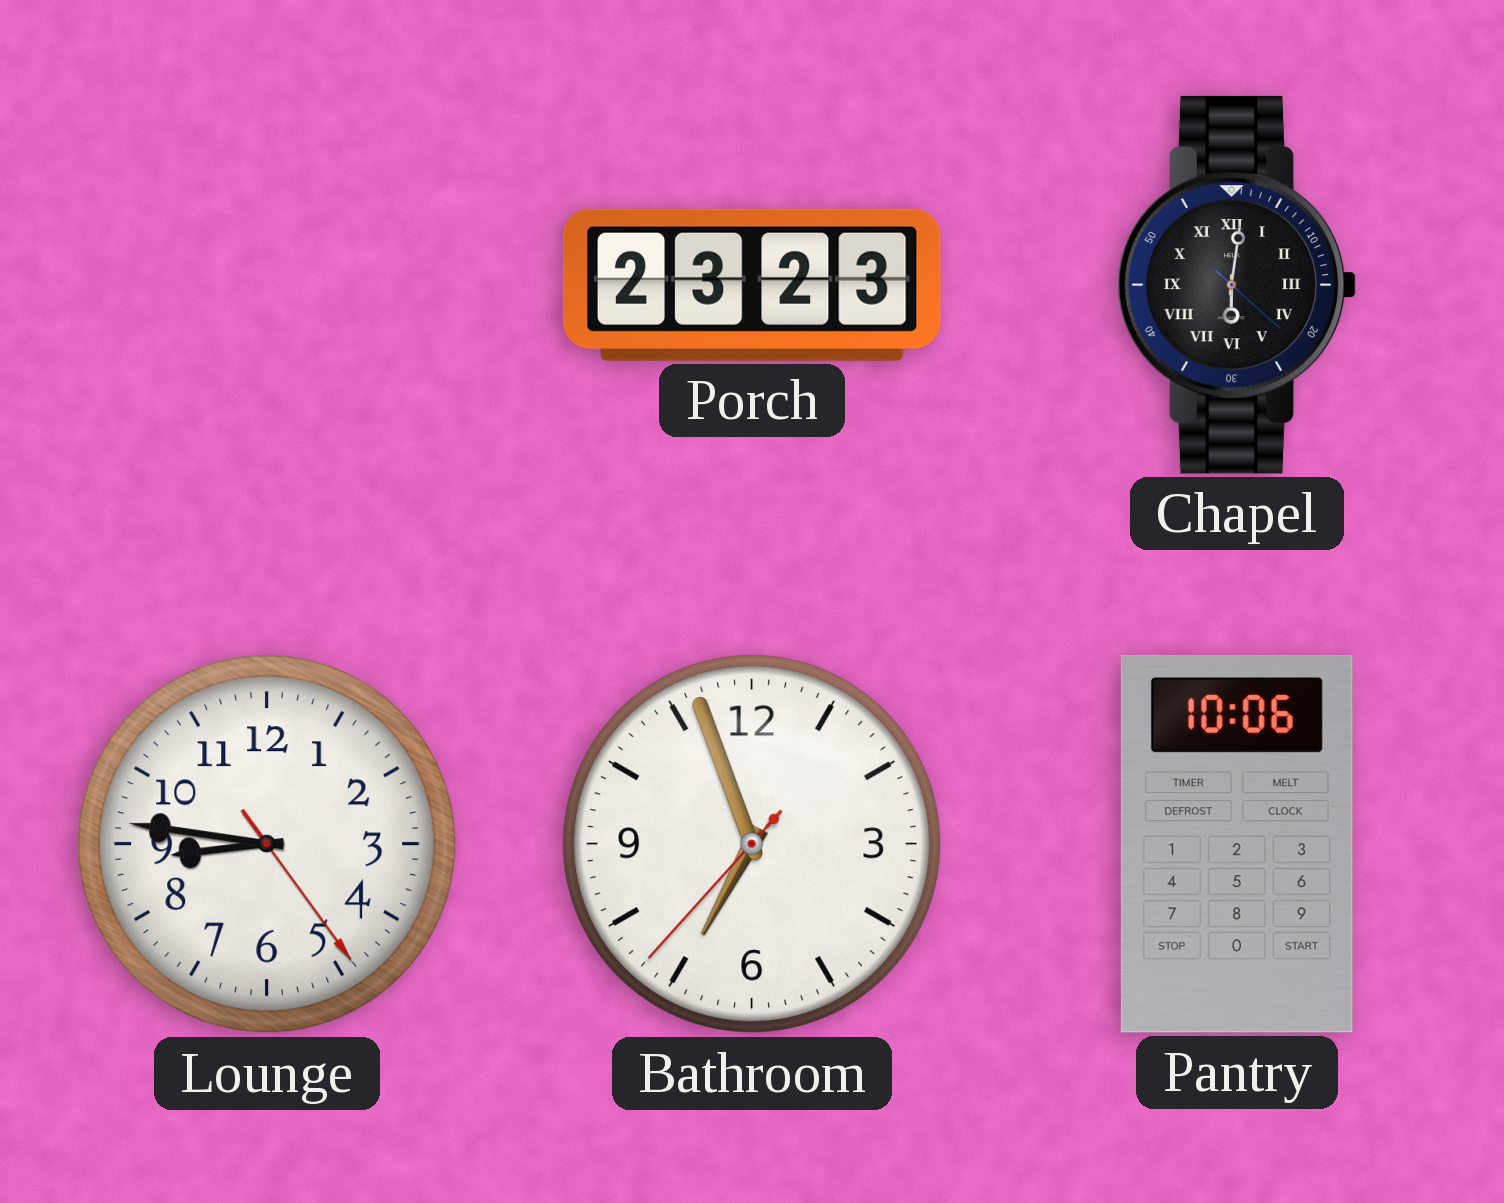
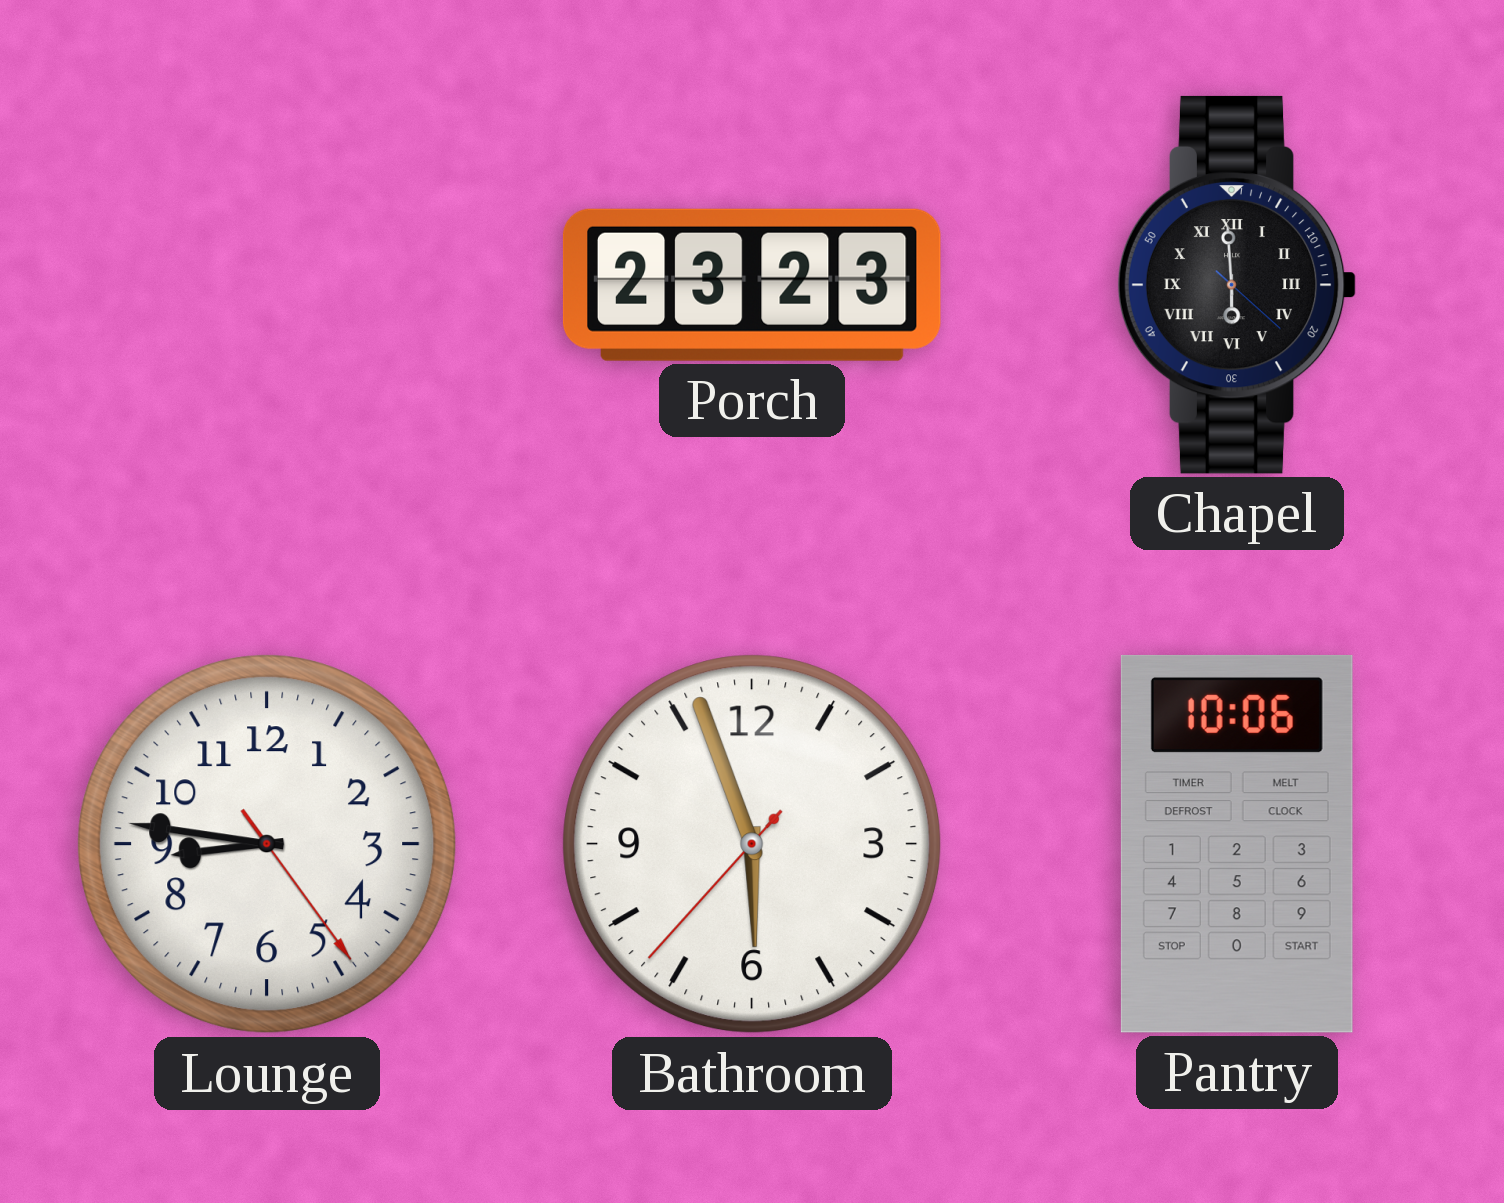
Chapel: 6:01 -> 5:59 (1237, 285)
Bathroom: 6:56 -> 5:56 (752, 844)
